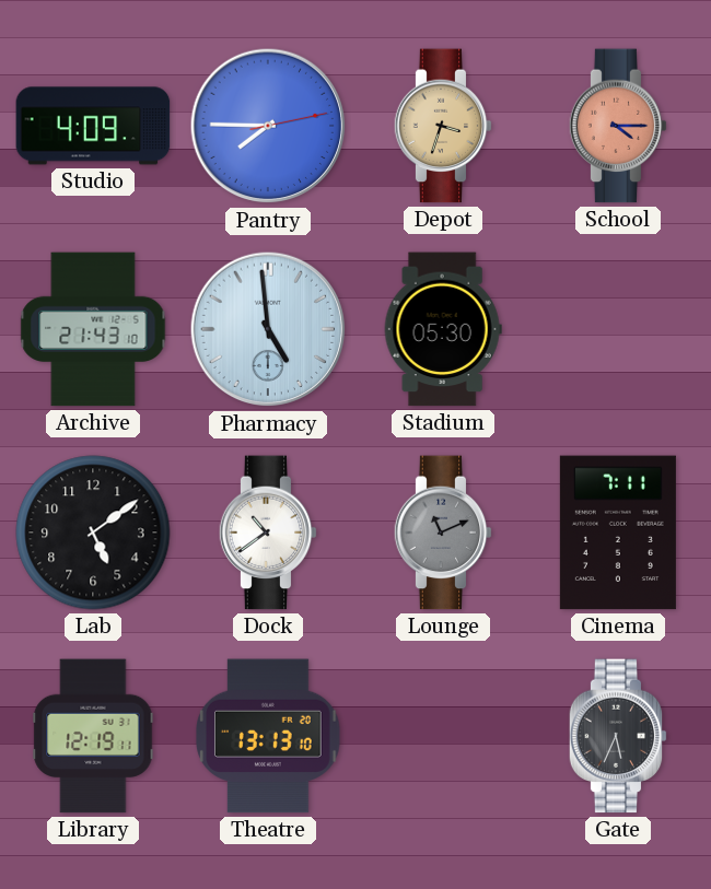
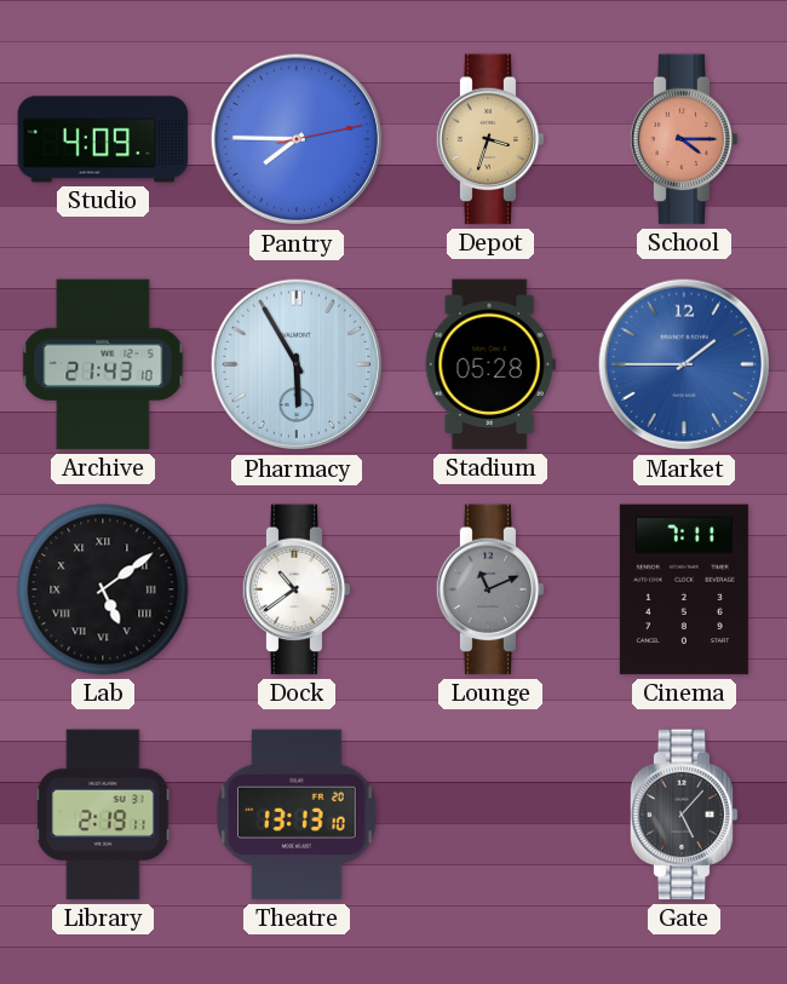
Pharmacy: 4:59 -> 5:55 (297, 364)
Stadium: 05:30 -> 05:28 (490, 364)
Market: none -> 1:45 (684, 364)
Lab numerals: Arabic -> Roman (103, 589)
Library: 12:19 -> 2:19 (103, 815)
Gate: 5:34 -> 5:07 (684, 815)
